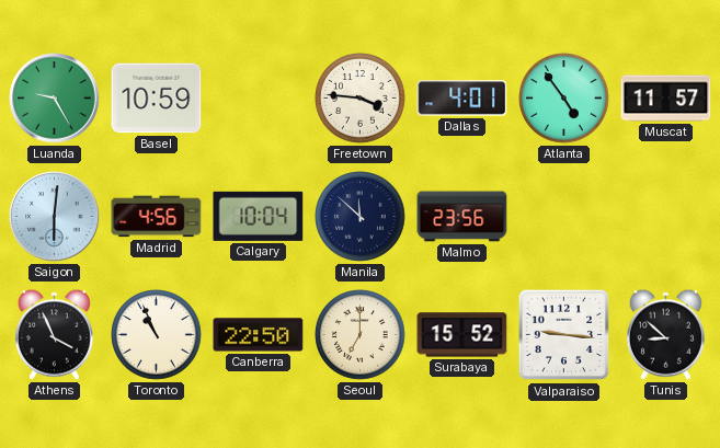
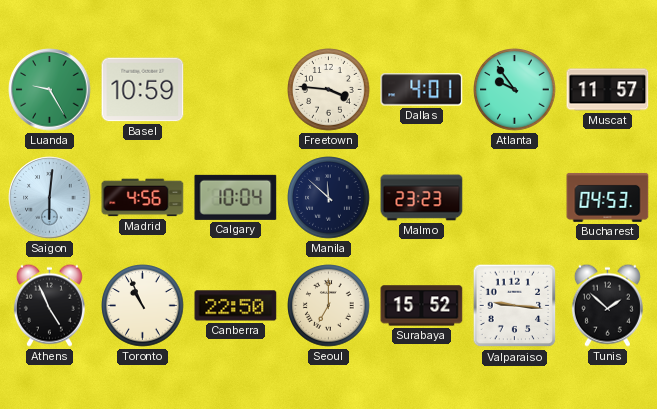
Atlanta: 4:54 -> 9:54 (515, 90)
Malmo: 23:56 -> 23:23 (422, 198)
Bucharest: none -> 04:53 (608, 197)
Athens: 3:56 -> 4:56 (49, 305)
Tunis: 8:52 -> 1:52 (607, 305)
